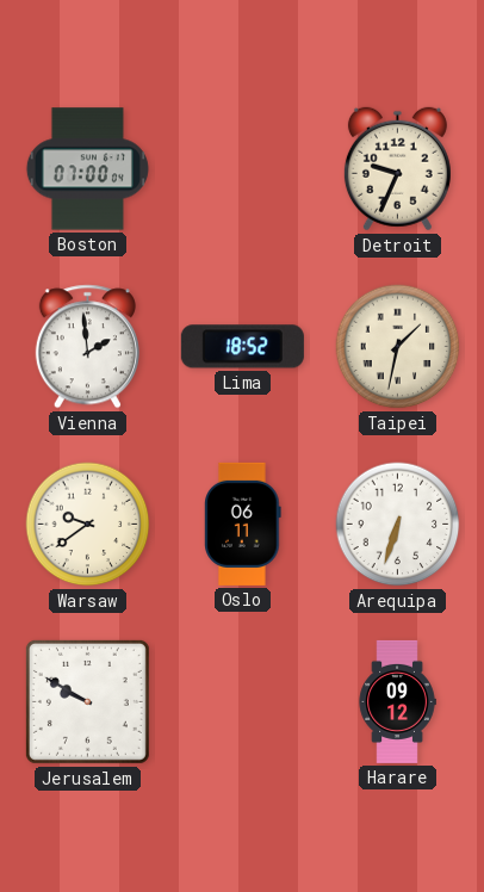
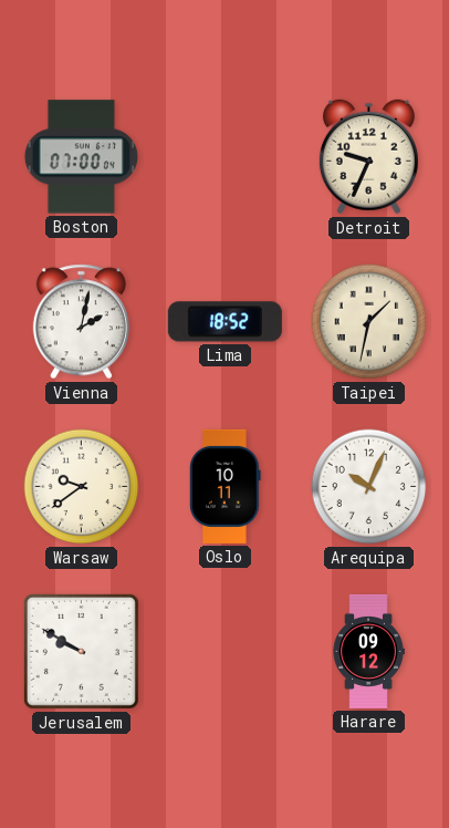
Vienna: 1:59 -> 2:02 (81, 322)
Oslo: 06:11 -> 10:11 (226, 486)
Arequipa: 6:33 -> 10:04 (369, 487)
